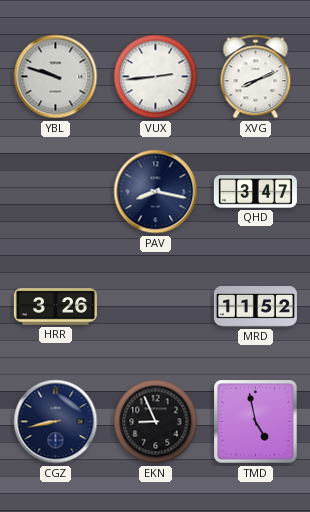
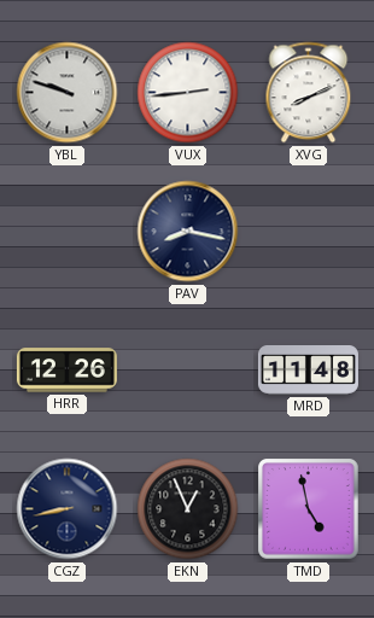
QHD: 3:47 -> none (255, 192)
HRR: 3:26 -> 12:26 (66, 371)
MRD: 11:52 -> 11:48 (308, 371)
EKN: 8:56 -> 12:56 (188, 509)
